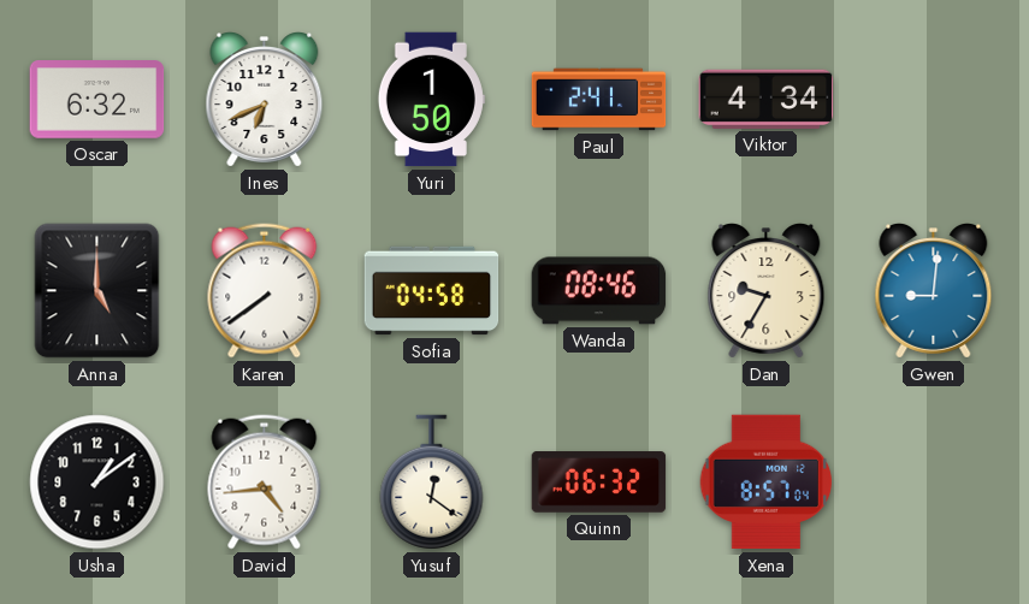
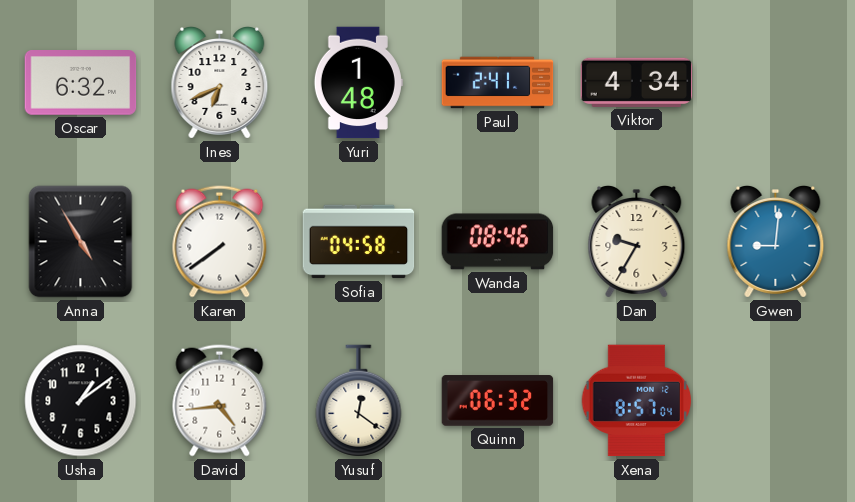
Yuri: 1:50 -> 1:48 (358, 83)
Anna: 5:00 -> 4:55 (81, 242)
